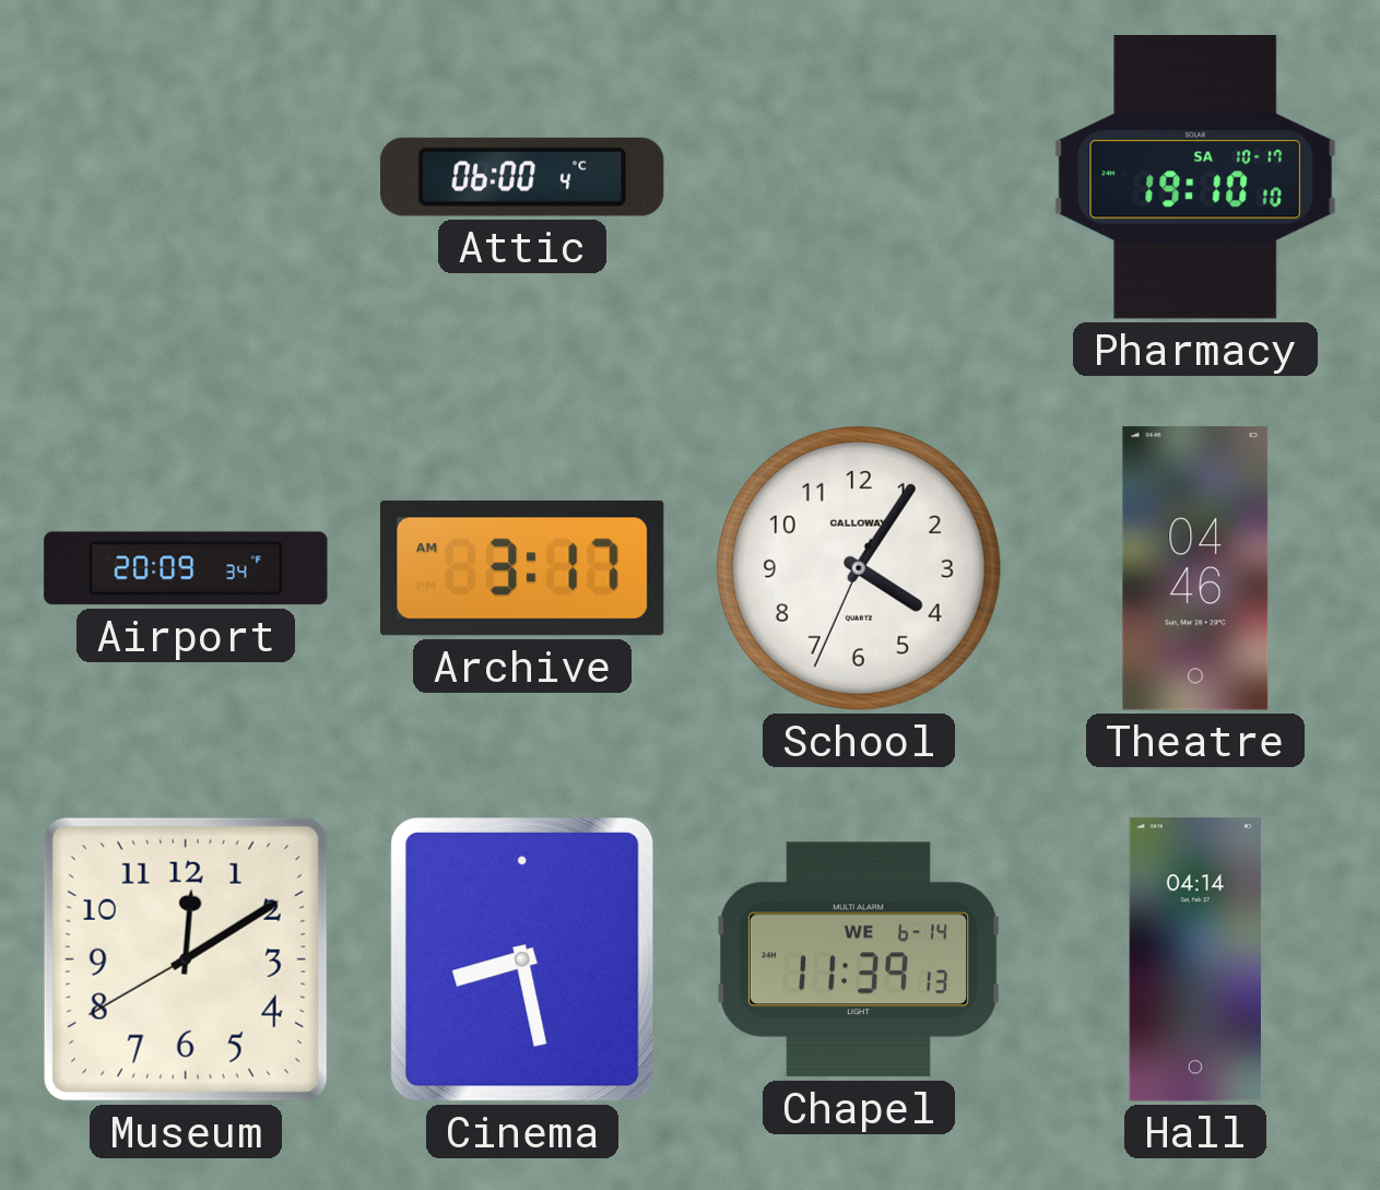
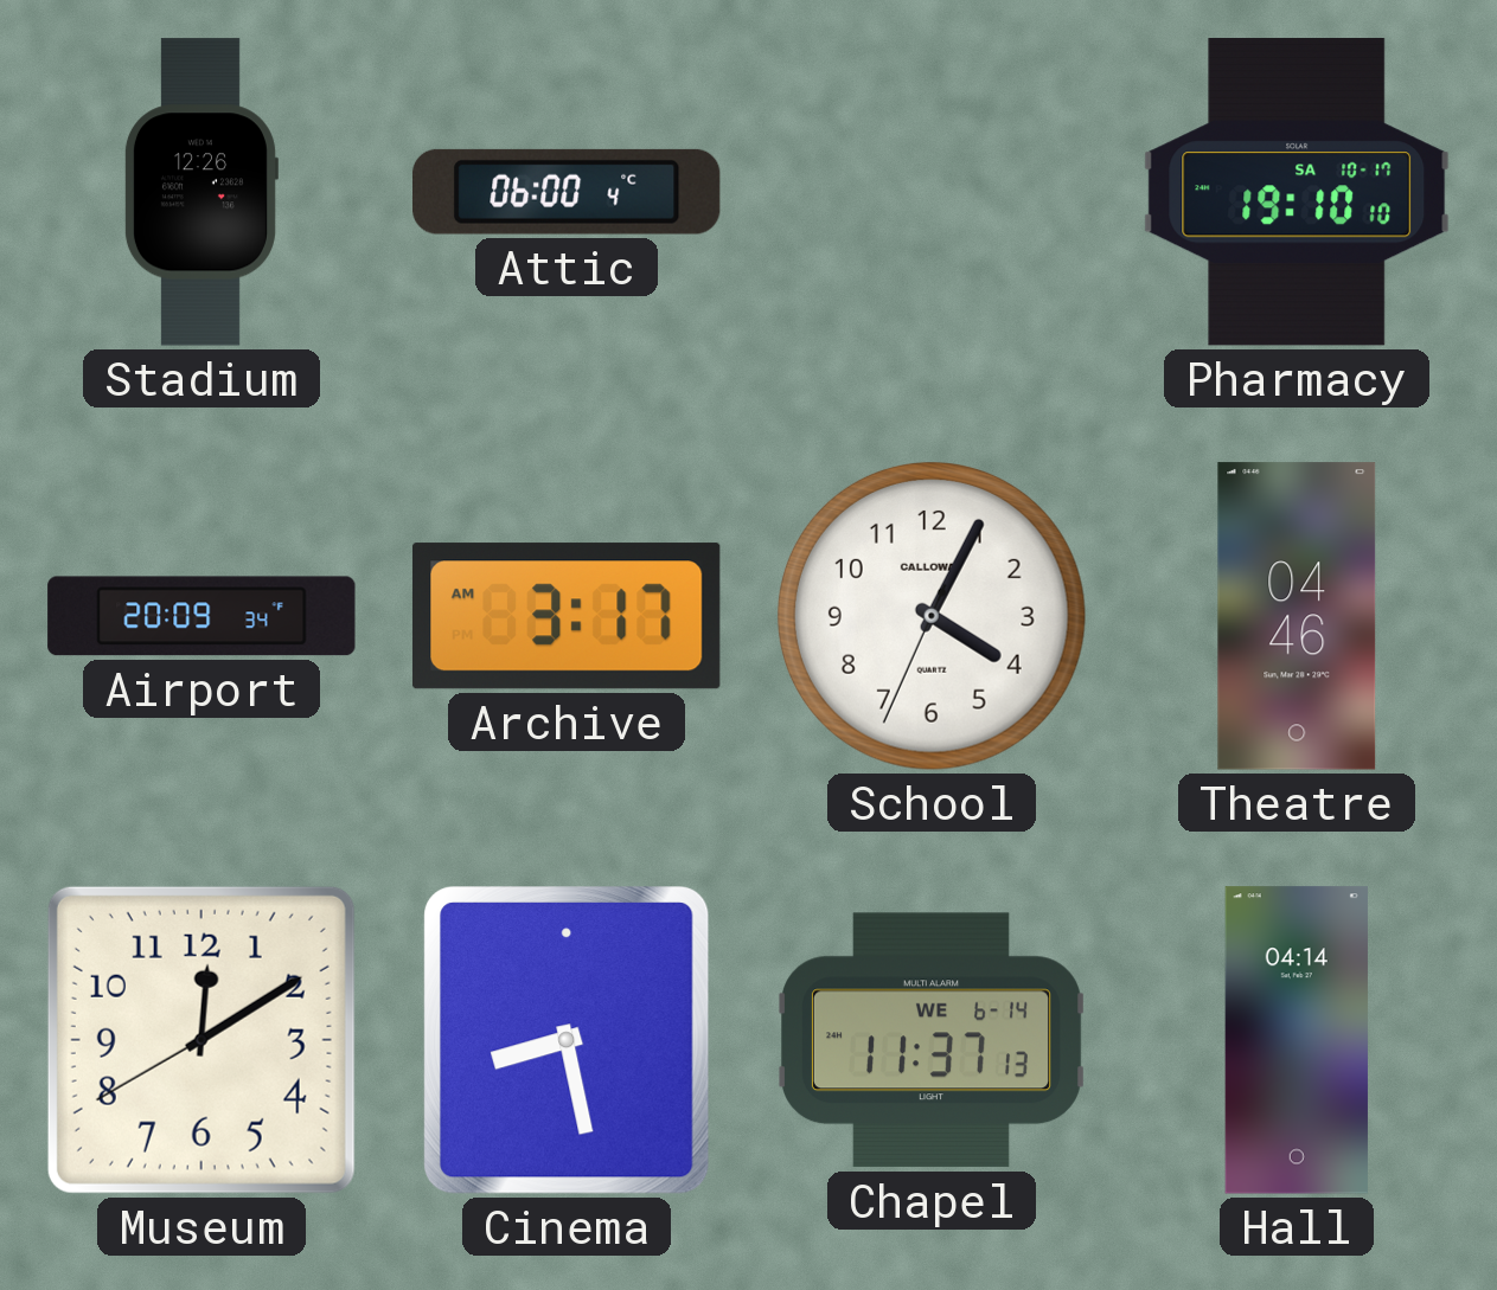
Stadium: none -> 12:26 (200, 192)
School: 4:05 -> 4:04 (932, 616)
Chapel: 11:39 -> 11:37 (933, 1040)
